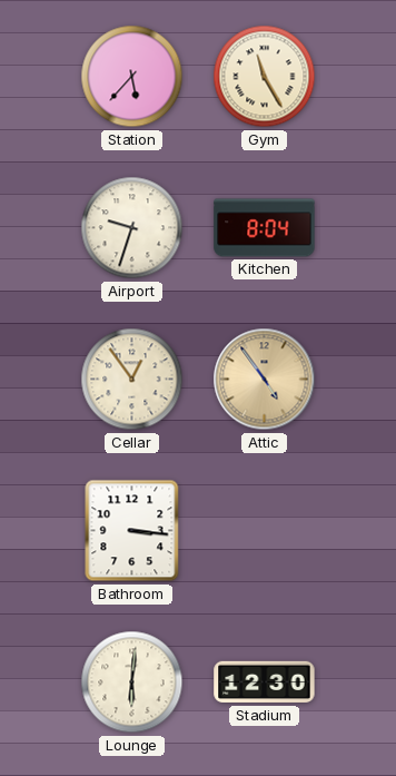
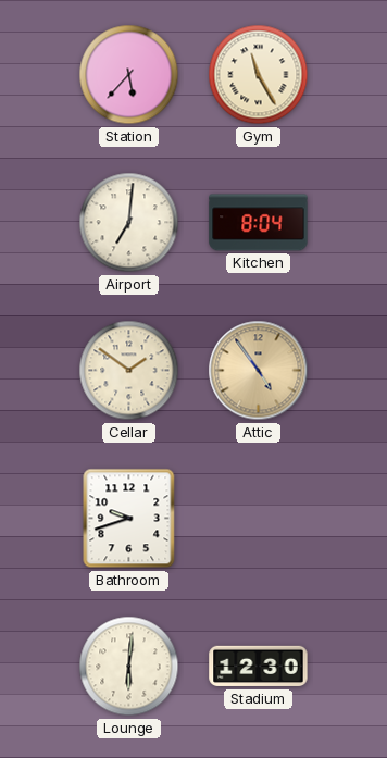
Airport: 9:33 -> 7:01 (129, 223)
Cellar: 12:54 -> 1:51 (129, 371)
Bathroom: 3:16 -> 9:42 (129, 519)
